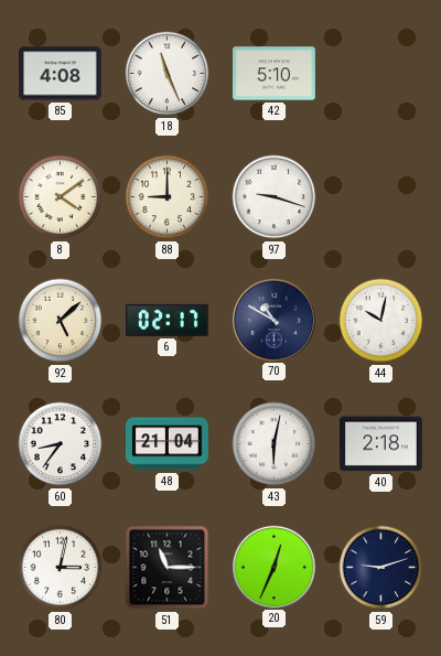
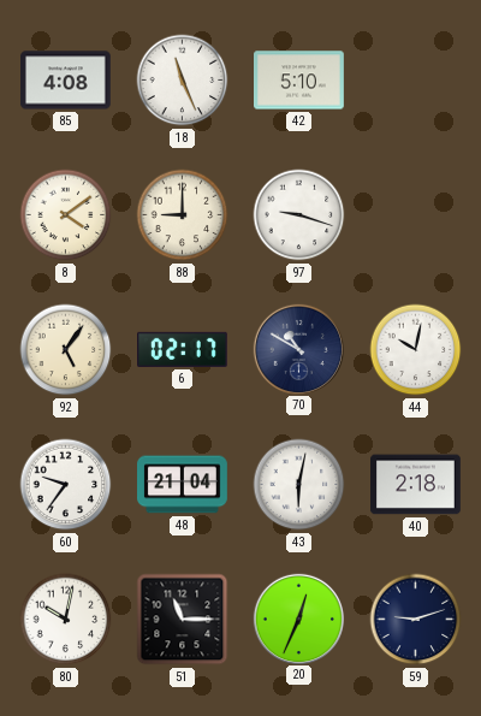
92: 5:08 -> 5:06 (66, 350)
60: 8:36 -> 9:36 (66, 485)
80: 3:02 -> 10:02 (66, 620)
